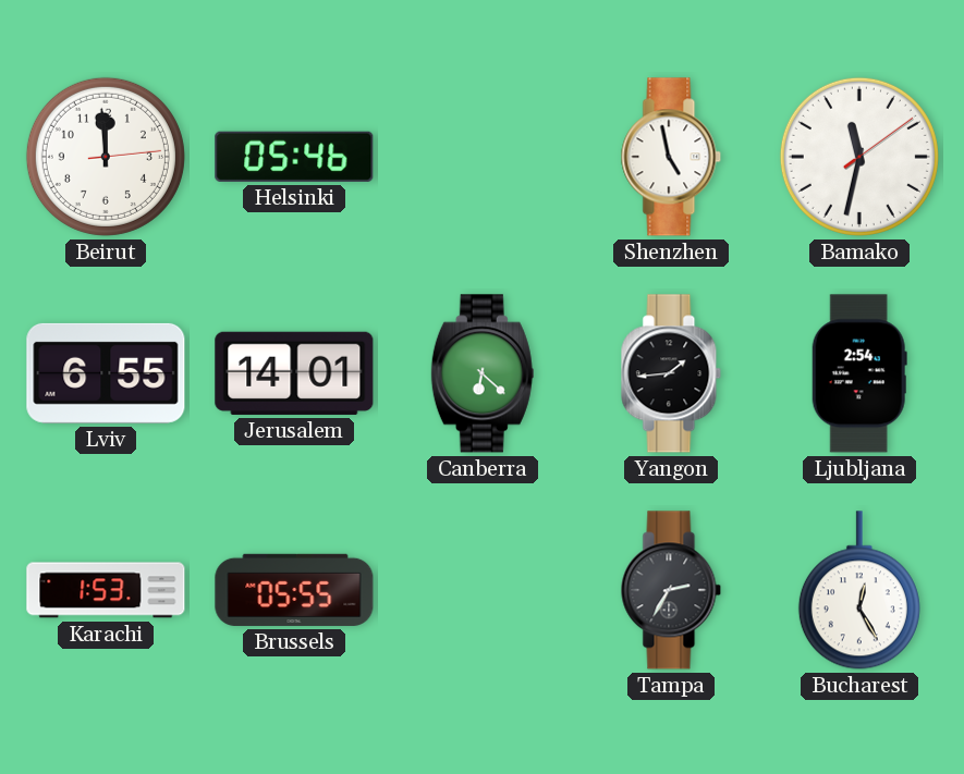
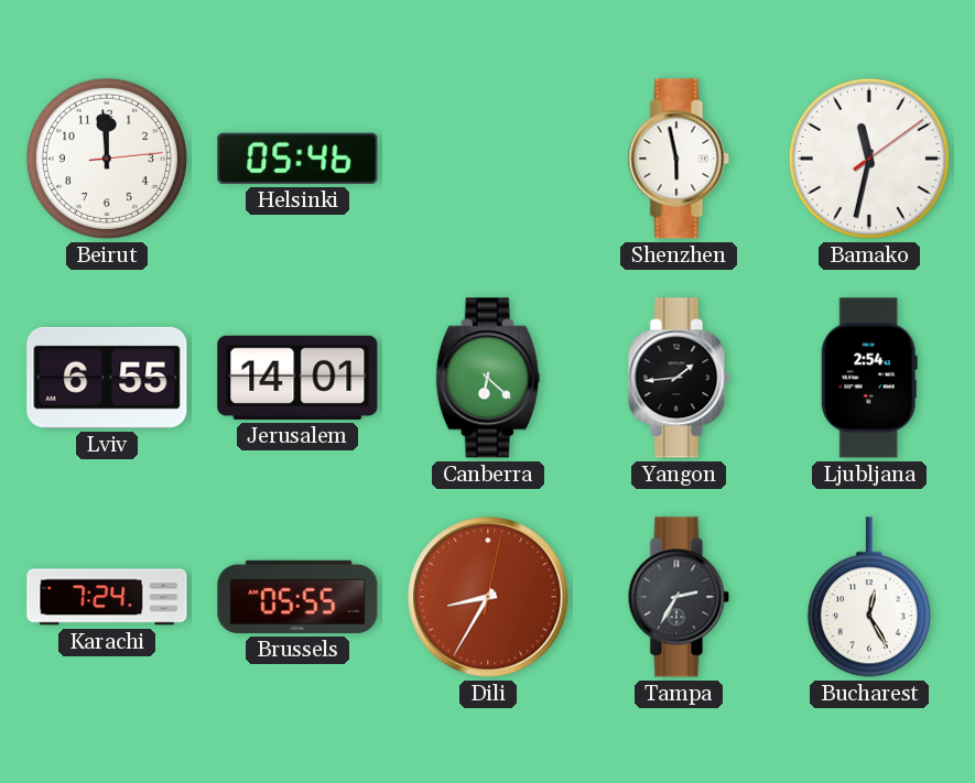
Shenzhen: 4:58 -> 5:58 (679, 159)
Karachi: 1:53 -> 7:24 (107, 597)
Dili: none -> 8:35 (488, 597)
